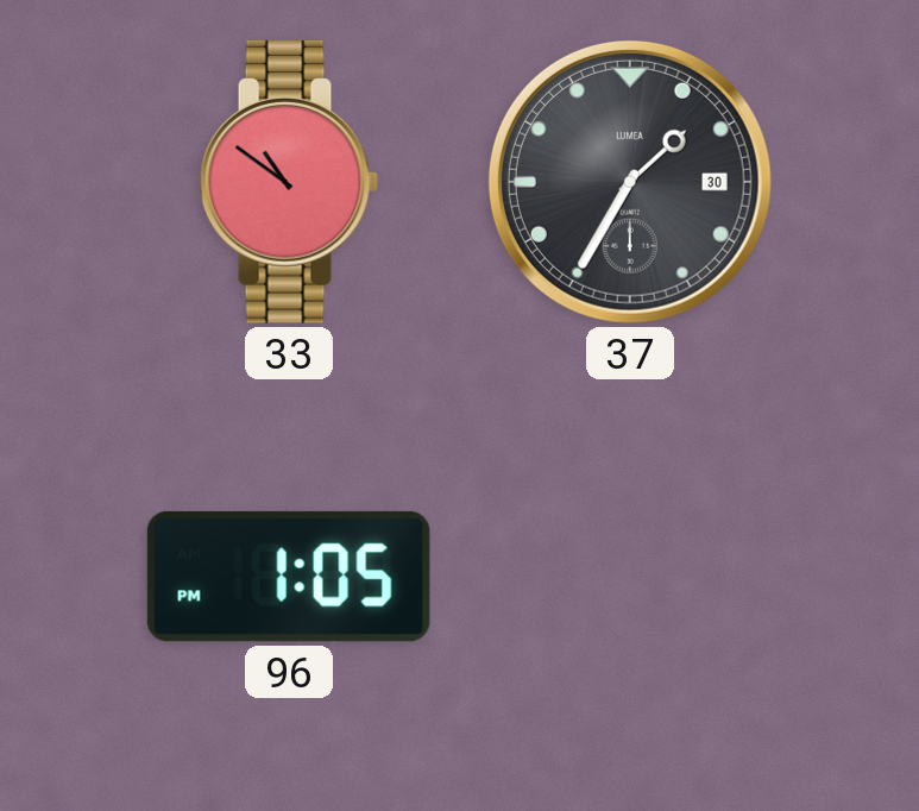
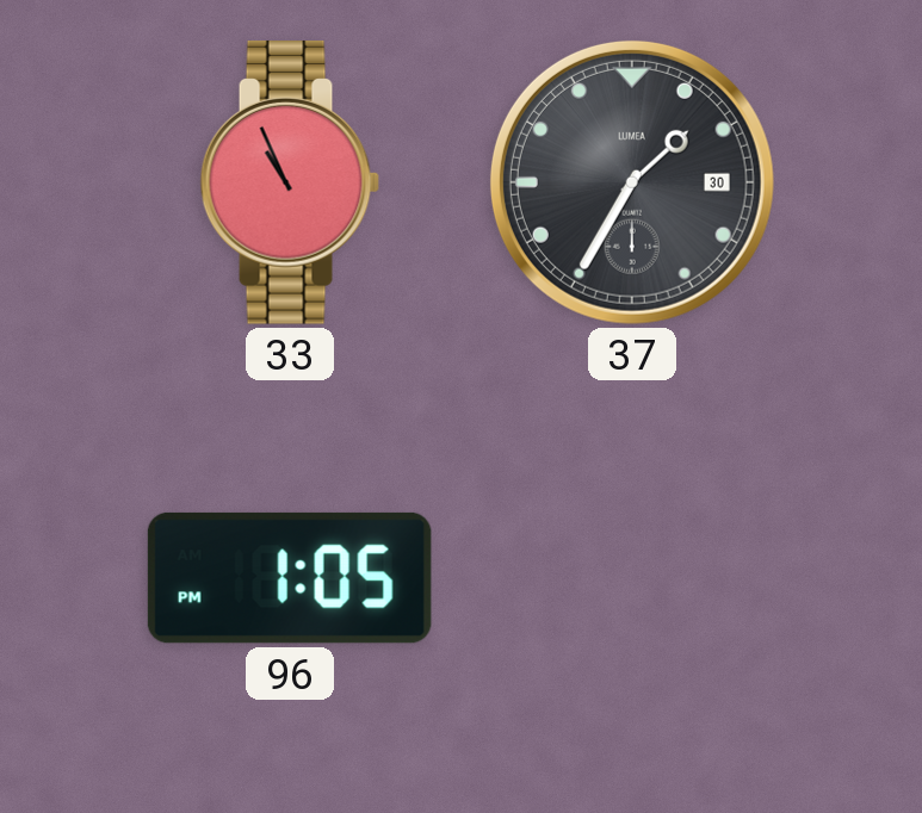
33: 10:51 -> 10:56 (290, 184)
